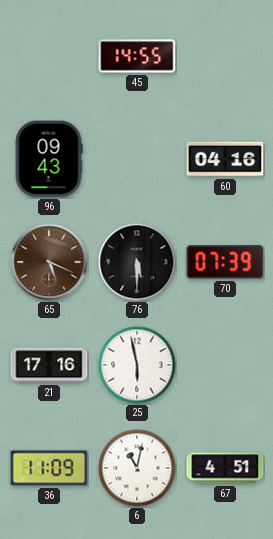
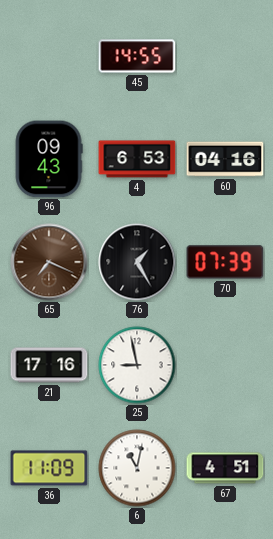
4: none -> 6:53 (137, 159)
65: 5:19 -> 7:19 (49, 262)
76: 5:30 -> 1:25 (137, 262)
25: 5:58 -> 8:58 (137, 365)
